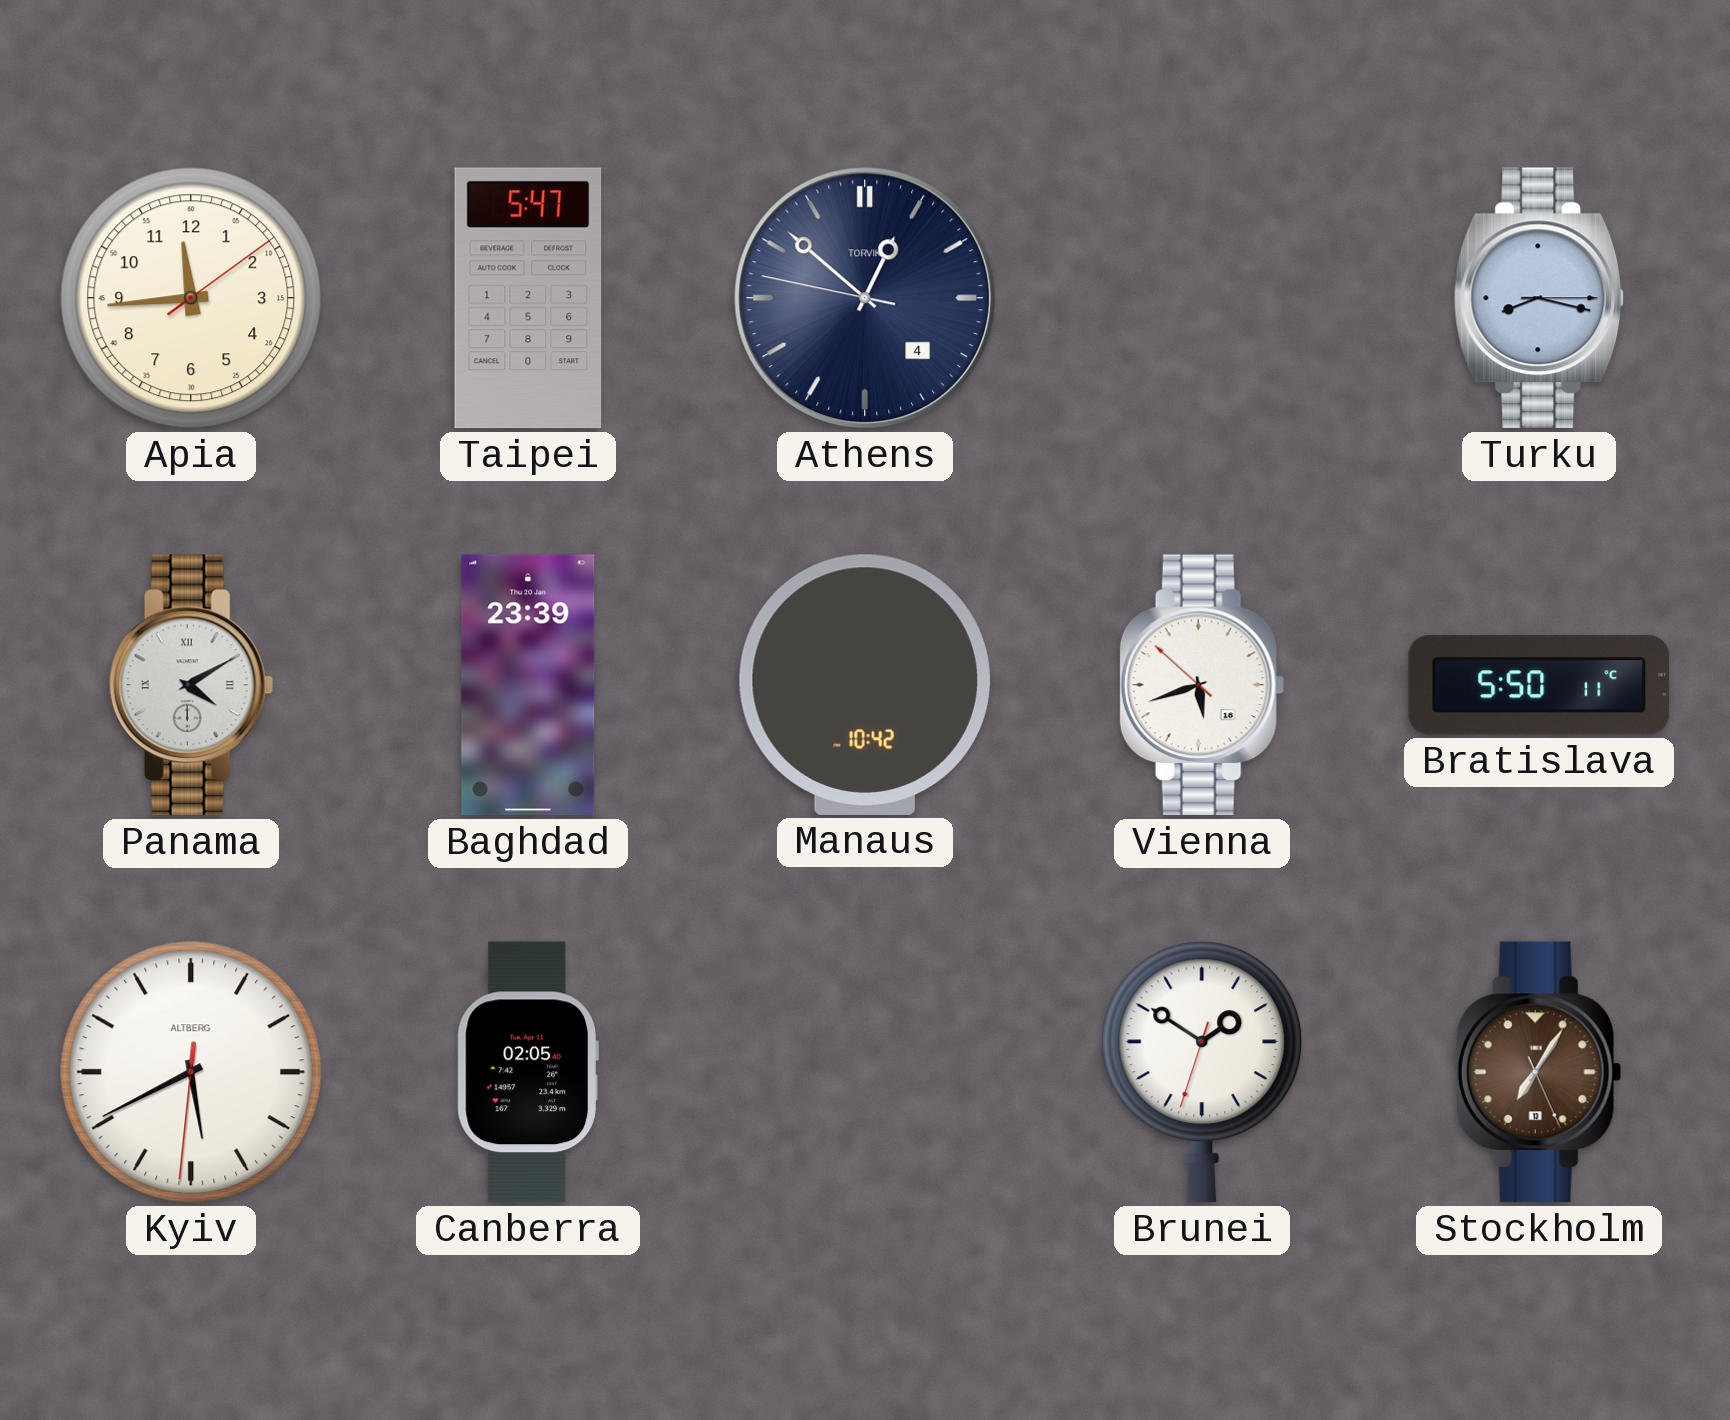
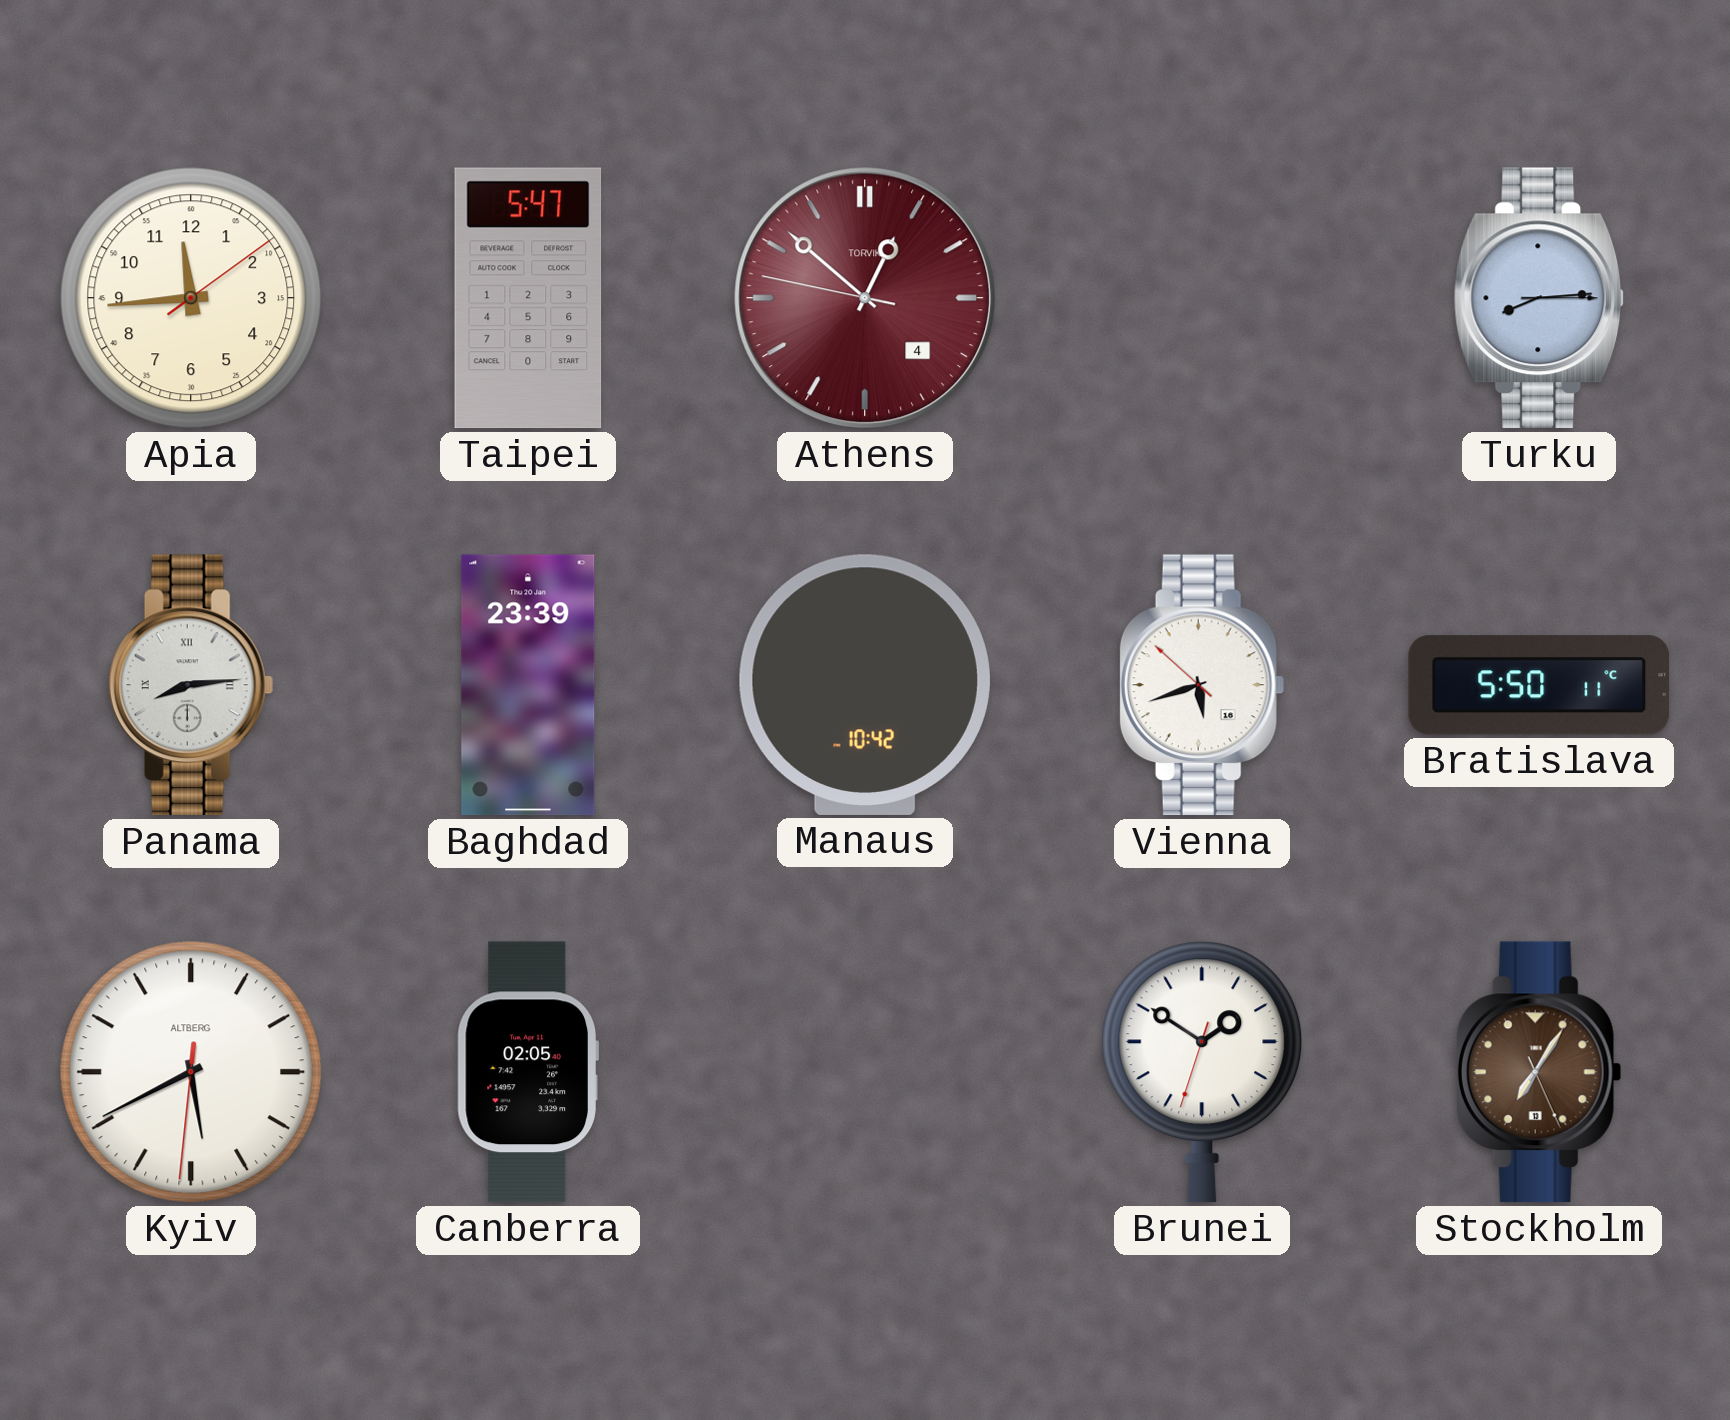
Athens dial: navy -> burgundy (865, 298)
Turku: 8:17 -> 8:14 (1539, 298)
Panama: 4:10 -> 8:14 (191, 685)
